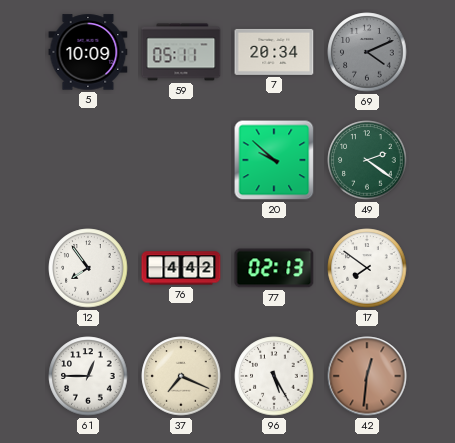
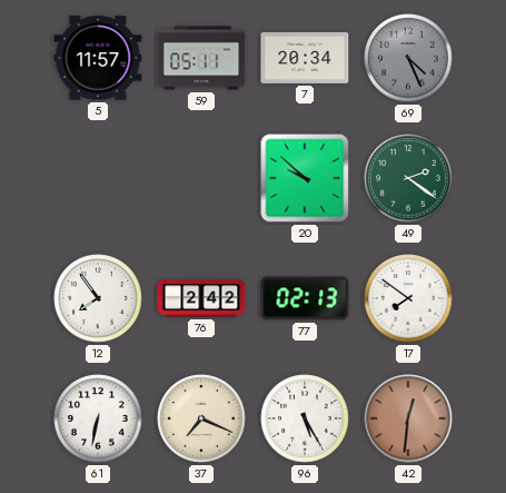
5: 10:09 -> 11:57 (98, 58)
69: 4:11 -> 4:26 (408, 58)
76: 4:42 -> 2:42 (201, 298)
61: 12:45 -> 6:32 (98, 418)
